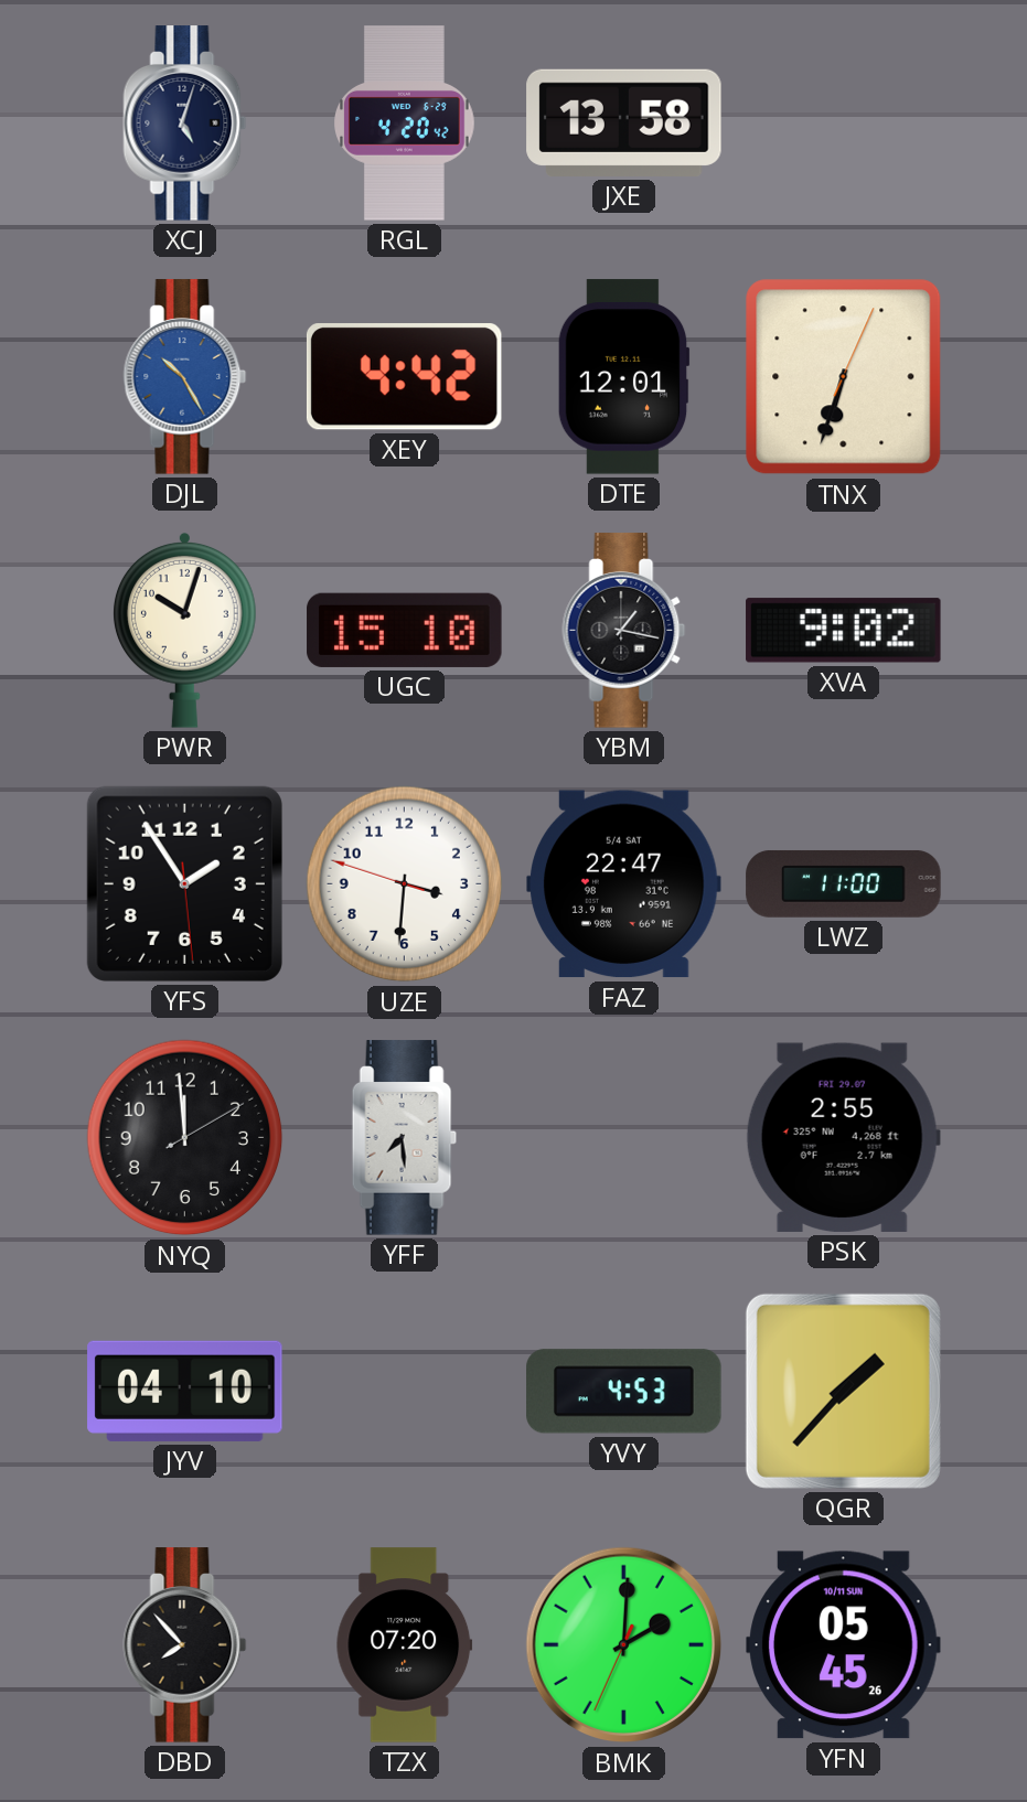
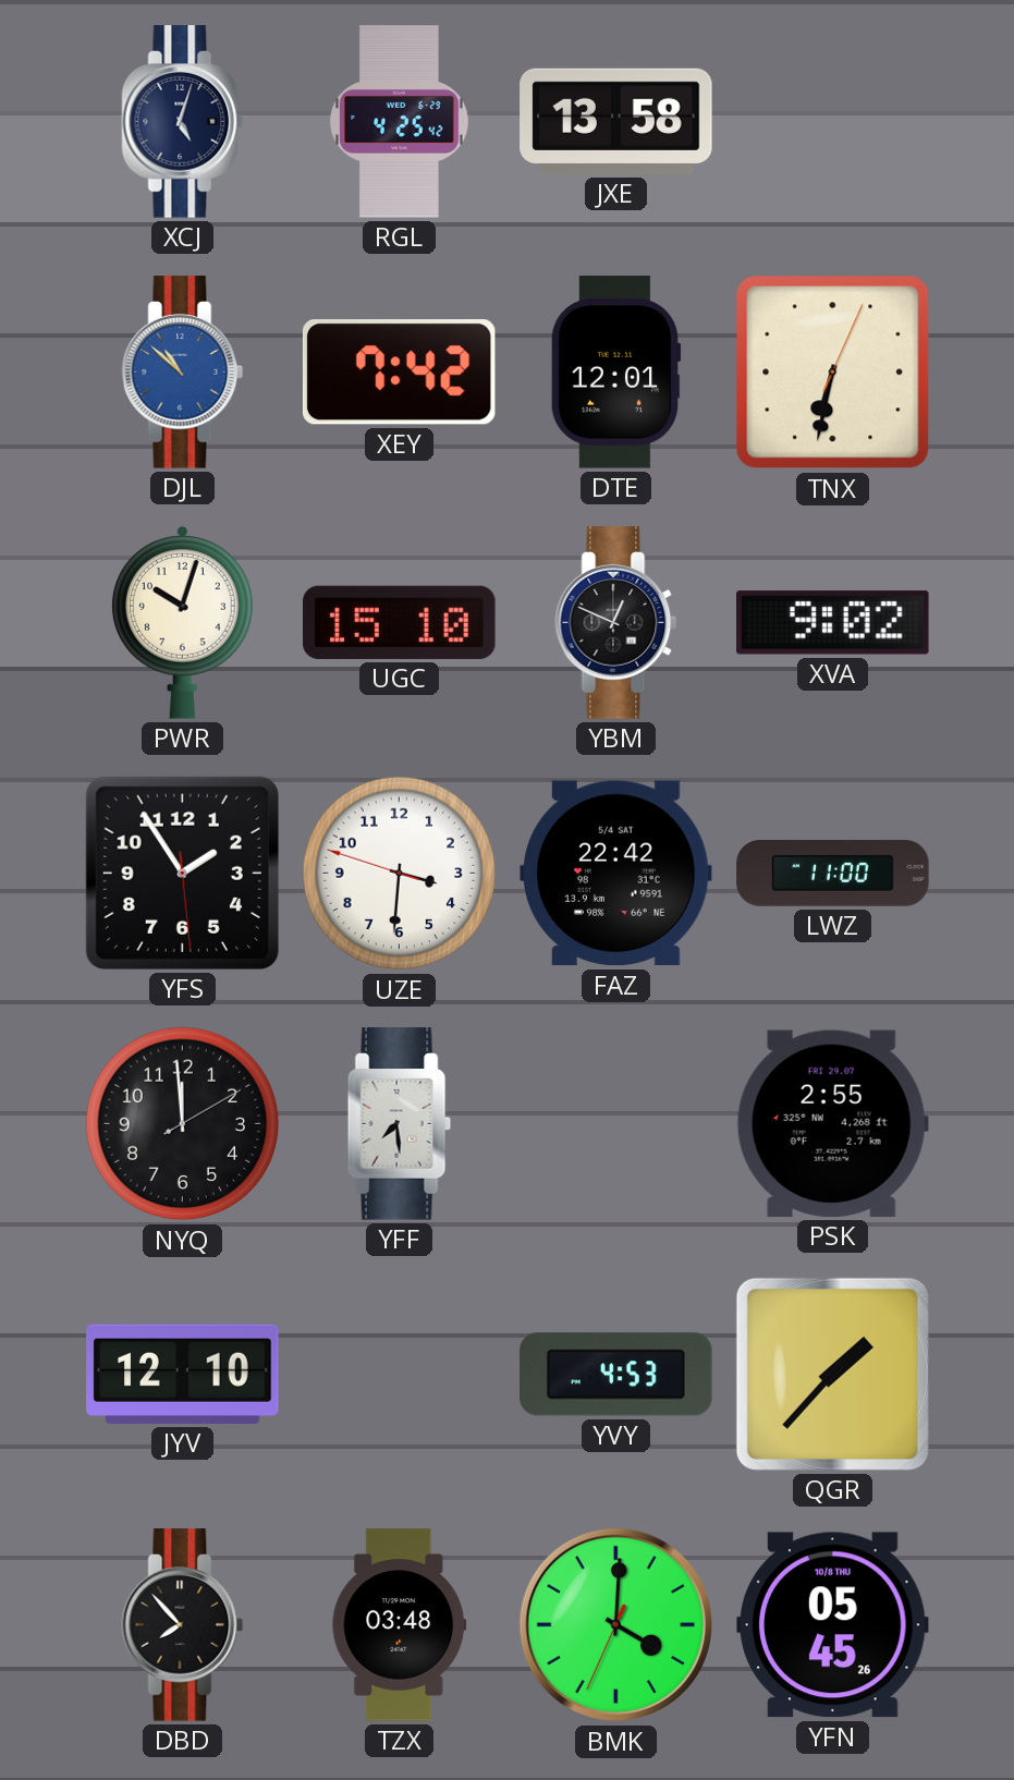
RGL: 4:20 -> 4:25 (400, 122)
DJL: 10:25 -> 10:52 (183, 373)
XEY: 4:42 -> 7:42 (399, 373)
TNX: 6:33 -> 6:32 (833, 373)
YBM: 1:17 -> 12:49 (616, 623)
FAZ: 22:47 -> 22:42 (616, 874)
JYV: 04:10 -> 12:10 (183, 1374)
TZX: 07:20 -> 03:48 (400, 1625)
BMK: 2:00 -> 4:00 (616, 1625)
YFN date: 10/11 SUN -> 10/8 THU (833, 1625)
